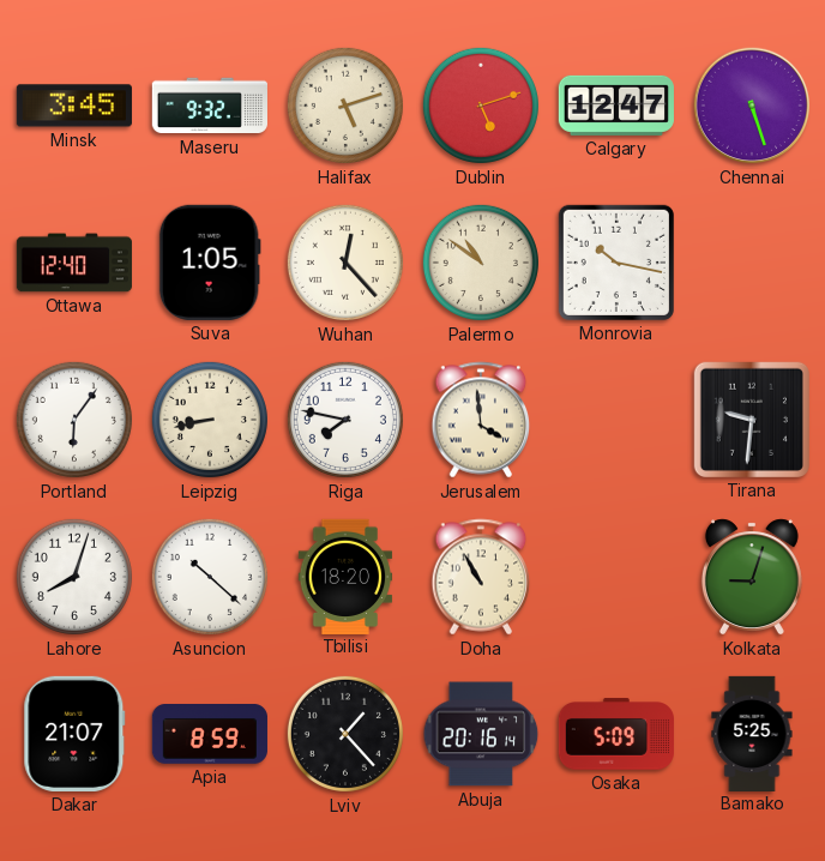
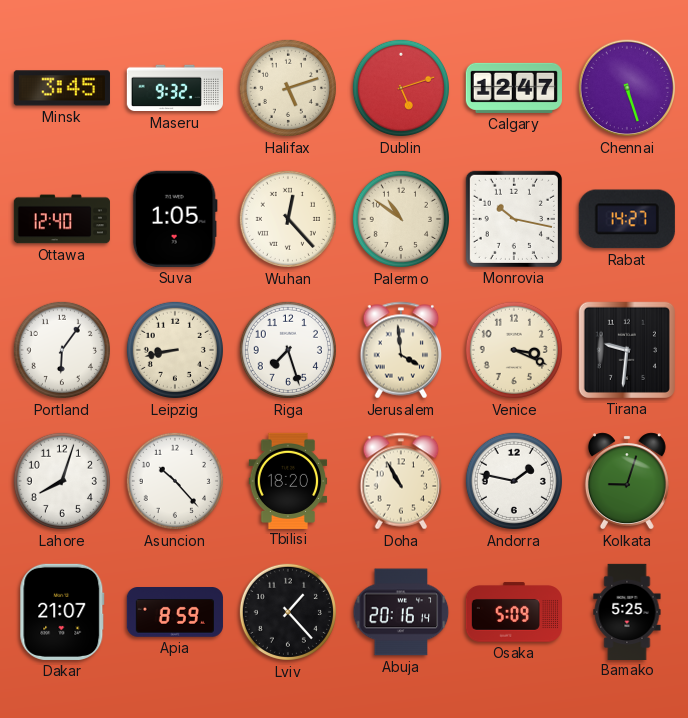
Rabat: none -> 14:27 (627, 219)
Riga: 7:47 -> 7:27 (288, 350)
Venice: none -> 3:19 (514, 350)
Asuncion: 10:22 -> 10:23 (175, 481)
Andorra: none -> 1:47 (514, 481)
